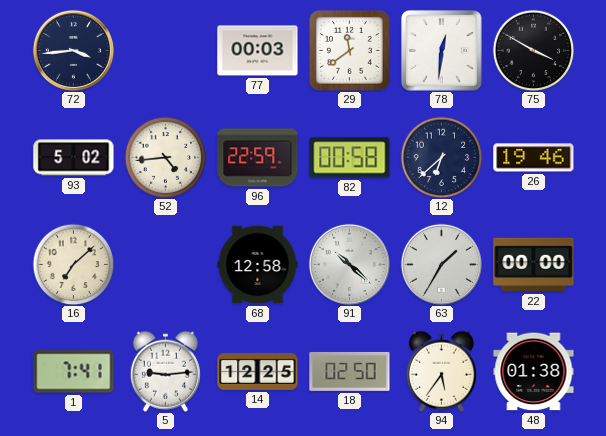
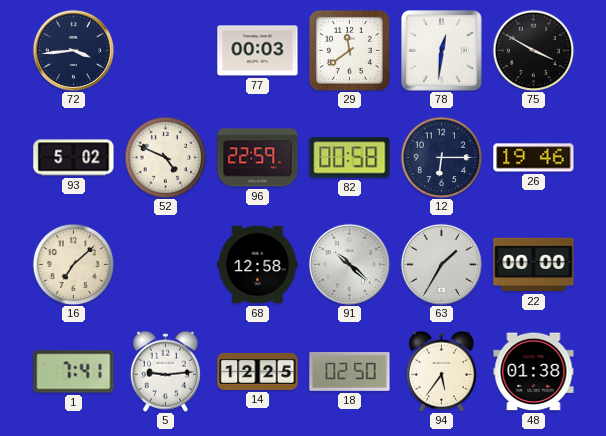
52: 4:44 -> 4:49 (165, 157)
12: 6:38 -> 6:15 (441, 157)
